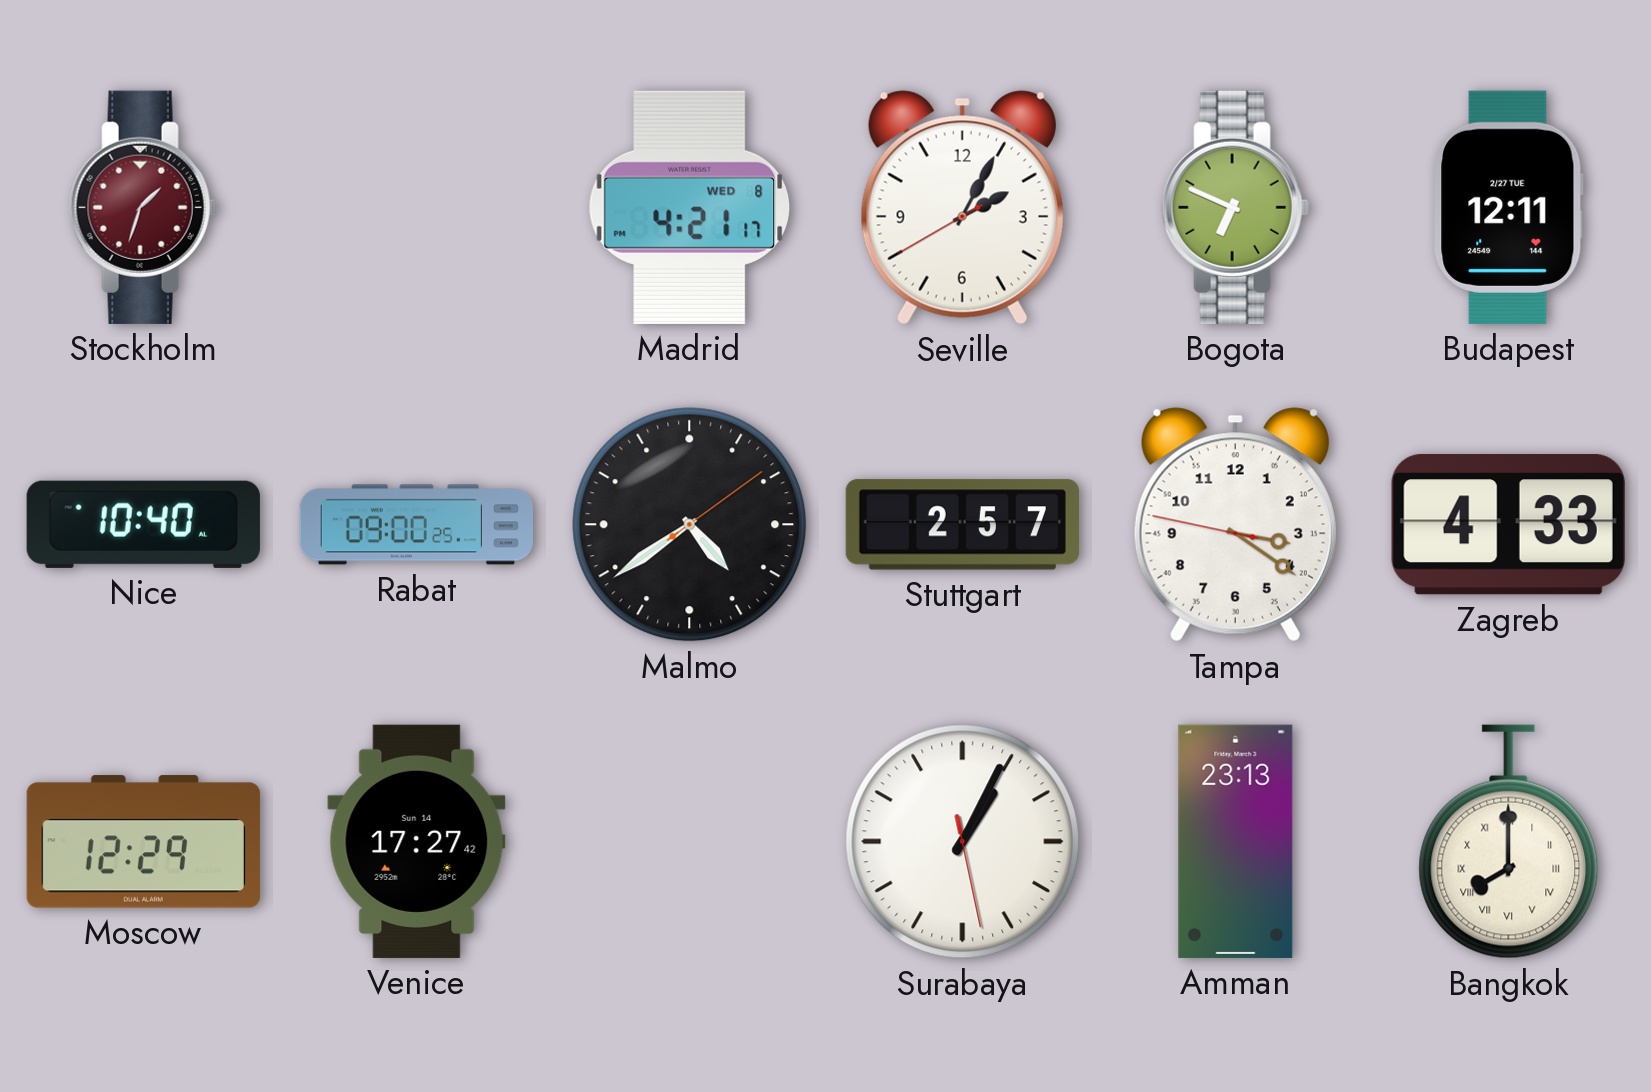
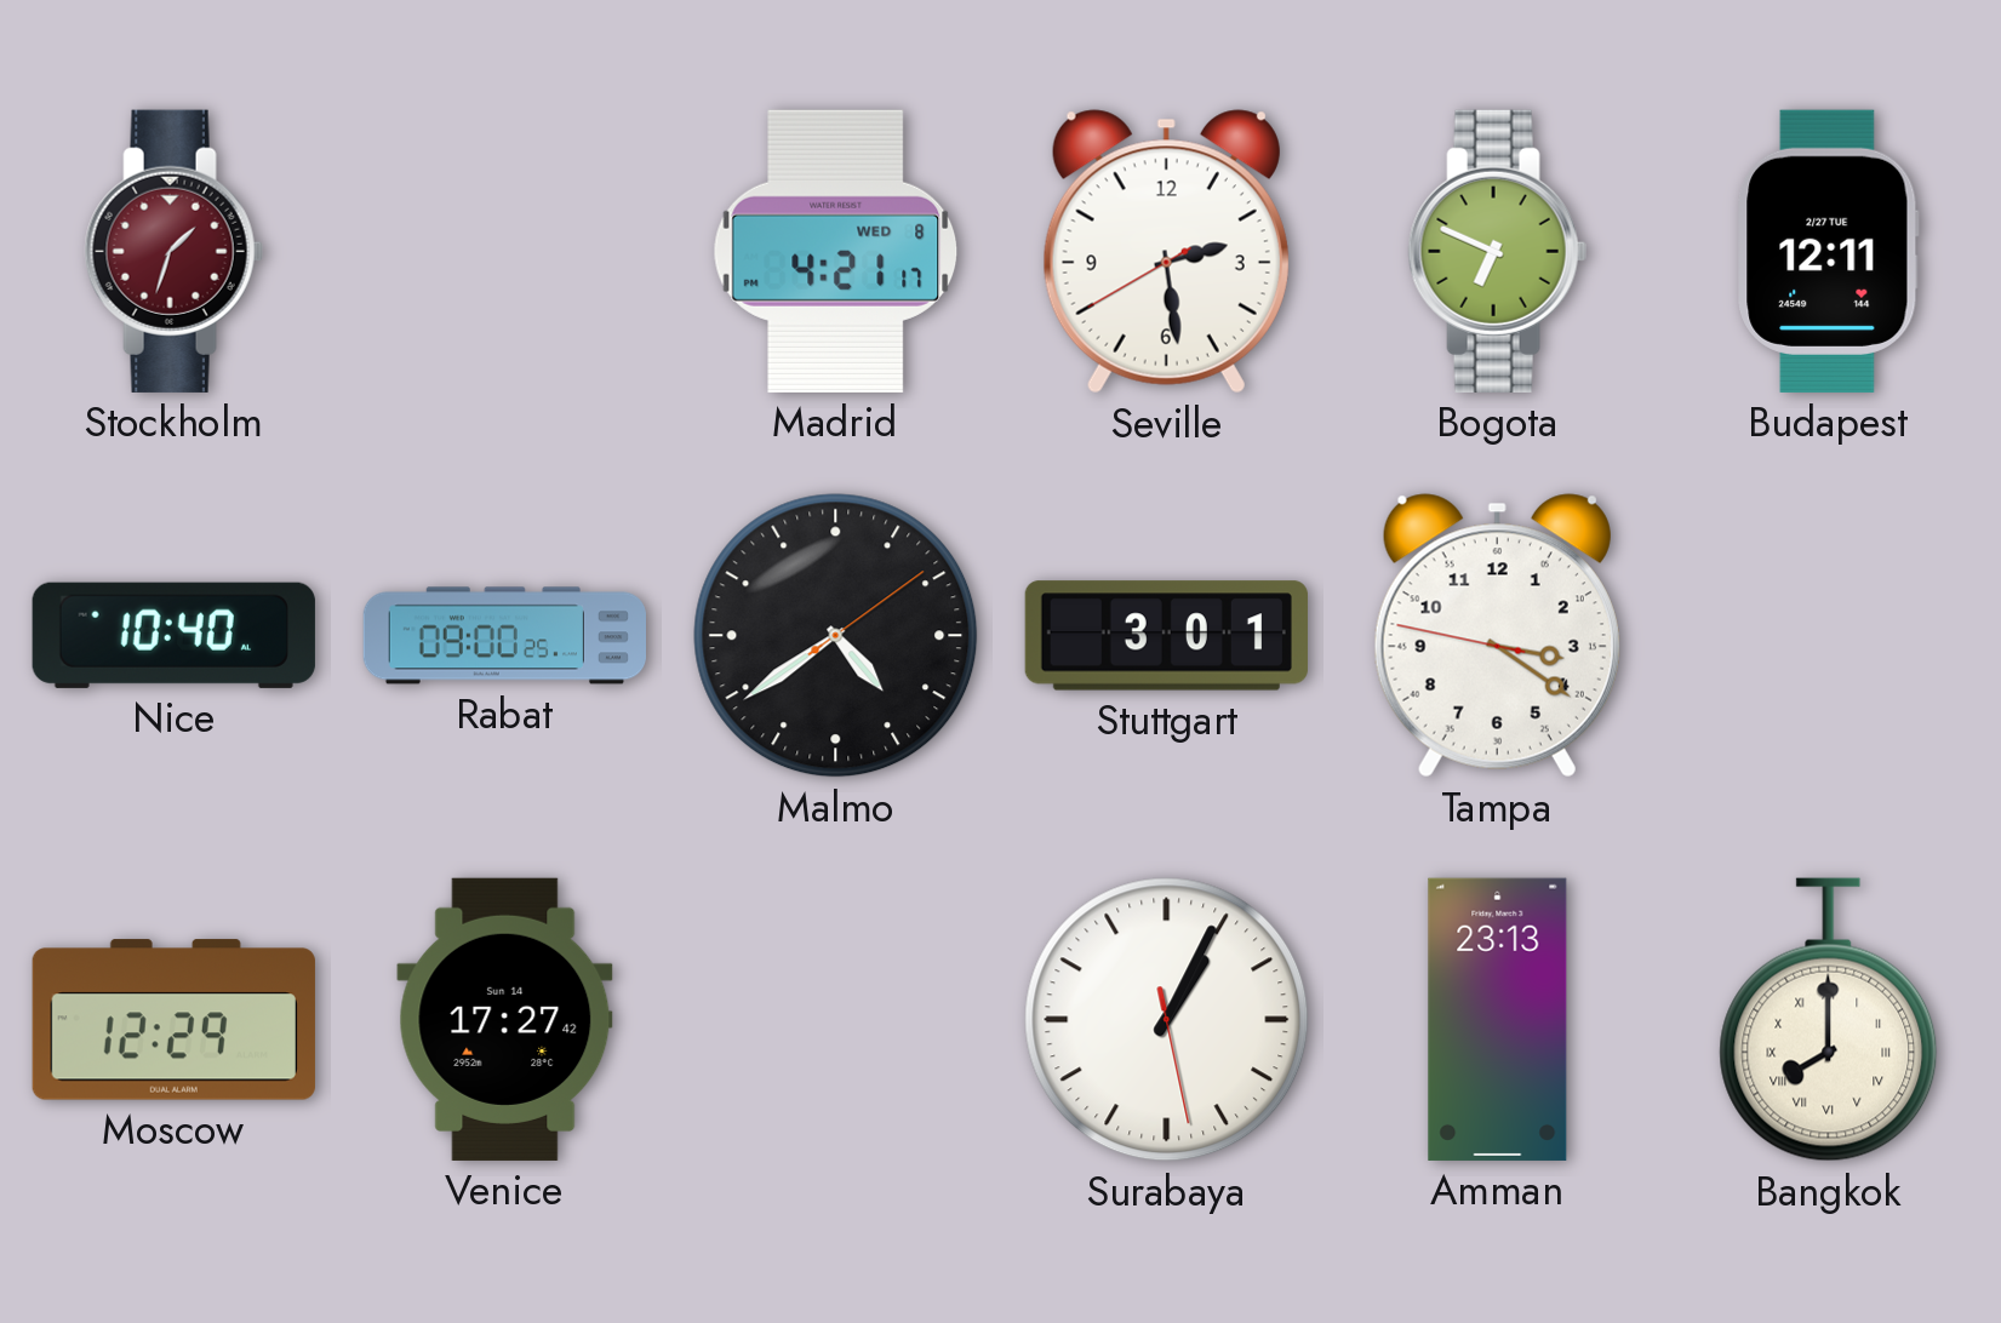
Seville: 2:04 -> 2:28 (1166, 252)
Stuttgart: 2:57 -> 3:01 (1166, 636)
Zagreb: 4:33 -> none (1508, 525)
